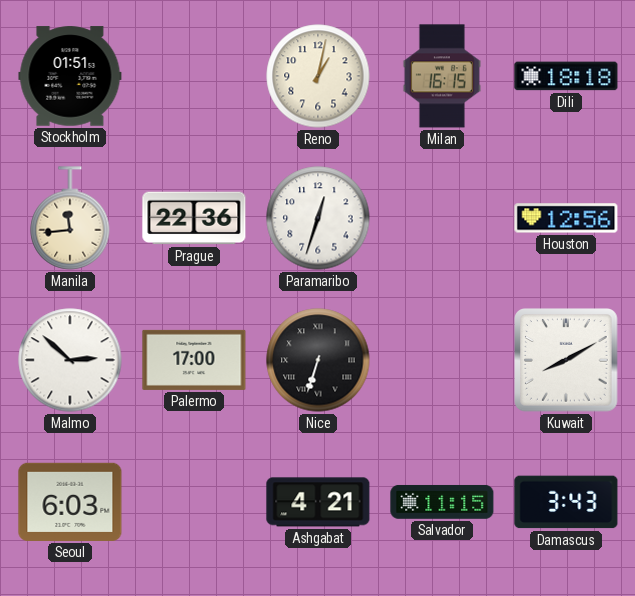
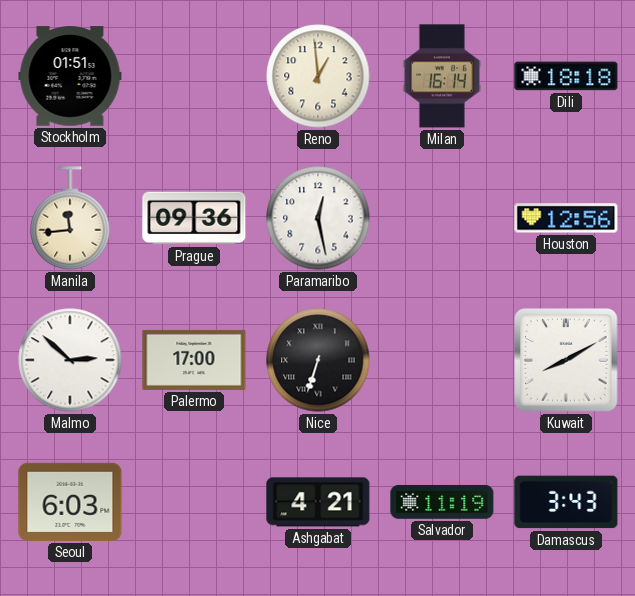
Reno: 1:02 -> 12:59 (318, 76)
Milan: 16:15 -> 16:14 (442, 76)
Prague: 22:36 -> 09:36 (194, 218)
Paramaribo: 12:33 -> 12:28 (318, 218)
Salvador: 11:15 -> 11:19 (442, 502)
